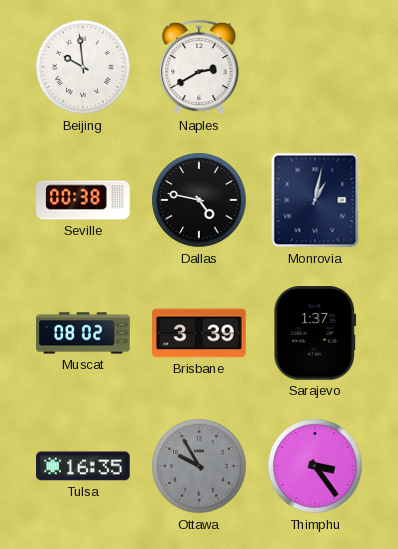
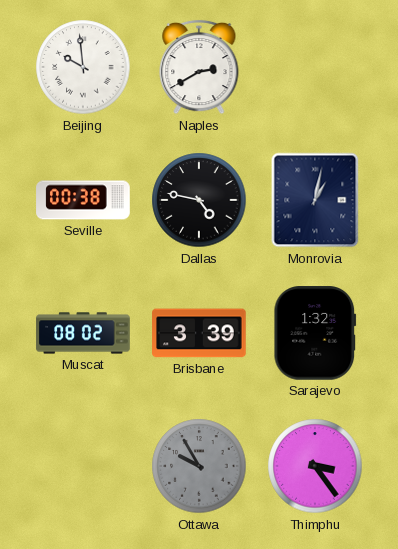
Sarajevo: 1:37 -> 1:32 (315, 333)
Tulsa: 16:35 -> none (83, 466)
